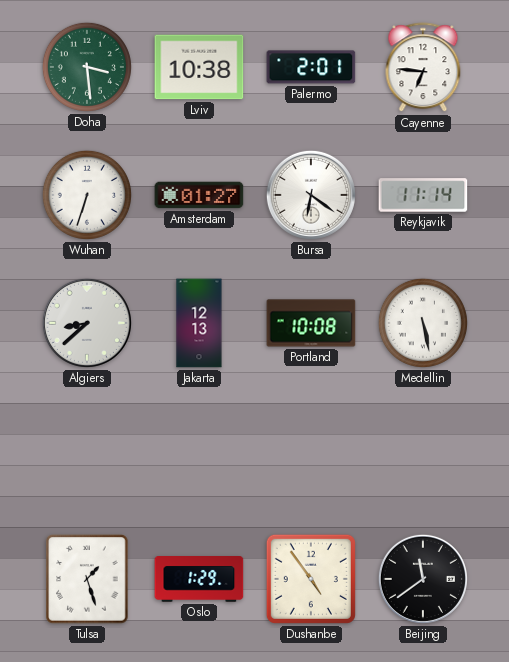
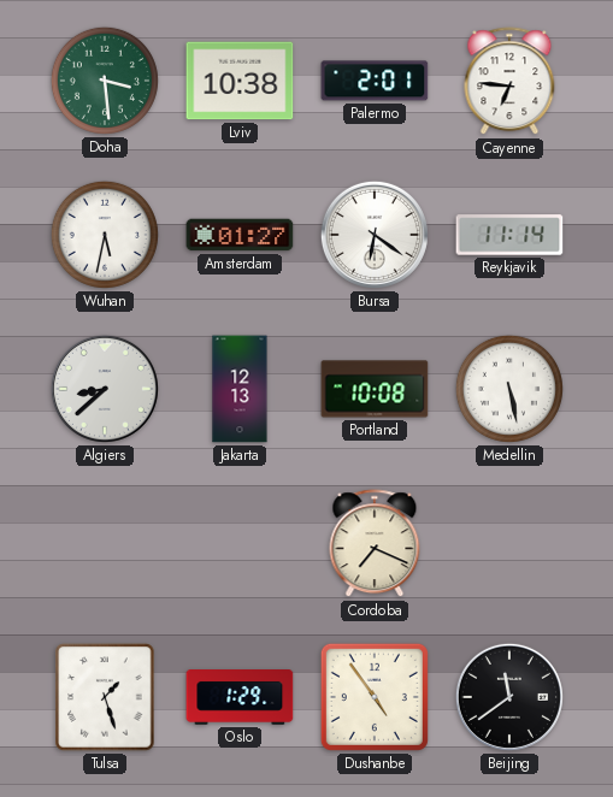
Wuhan: 6:33 -> 5:32 (105, 235)
Cordoba: none -> 7:19 (375, 544)
